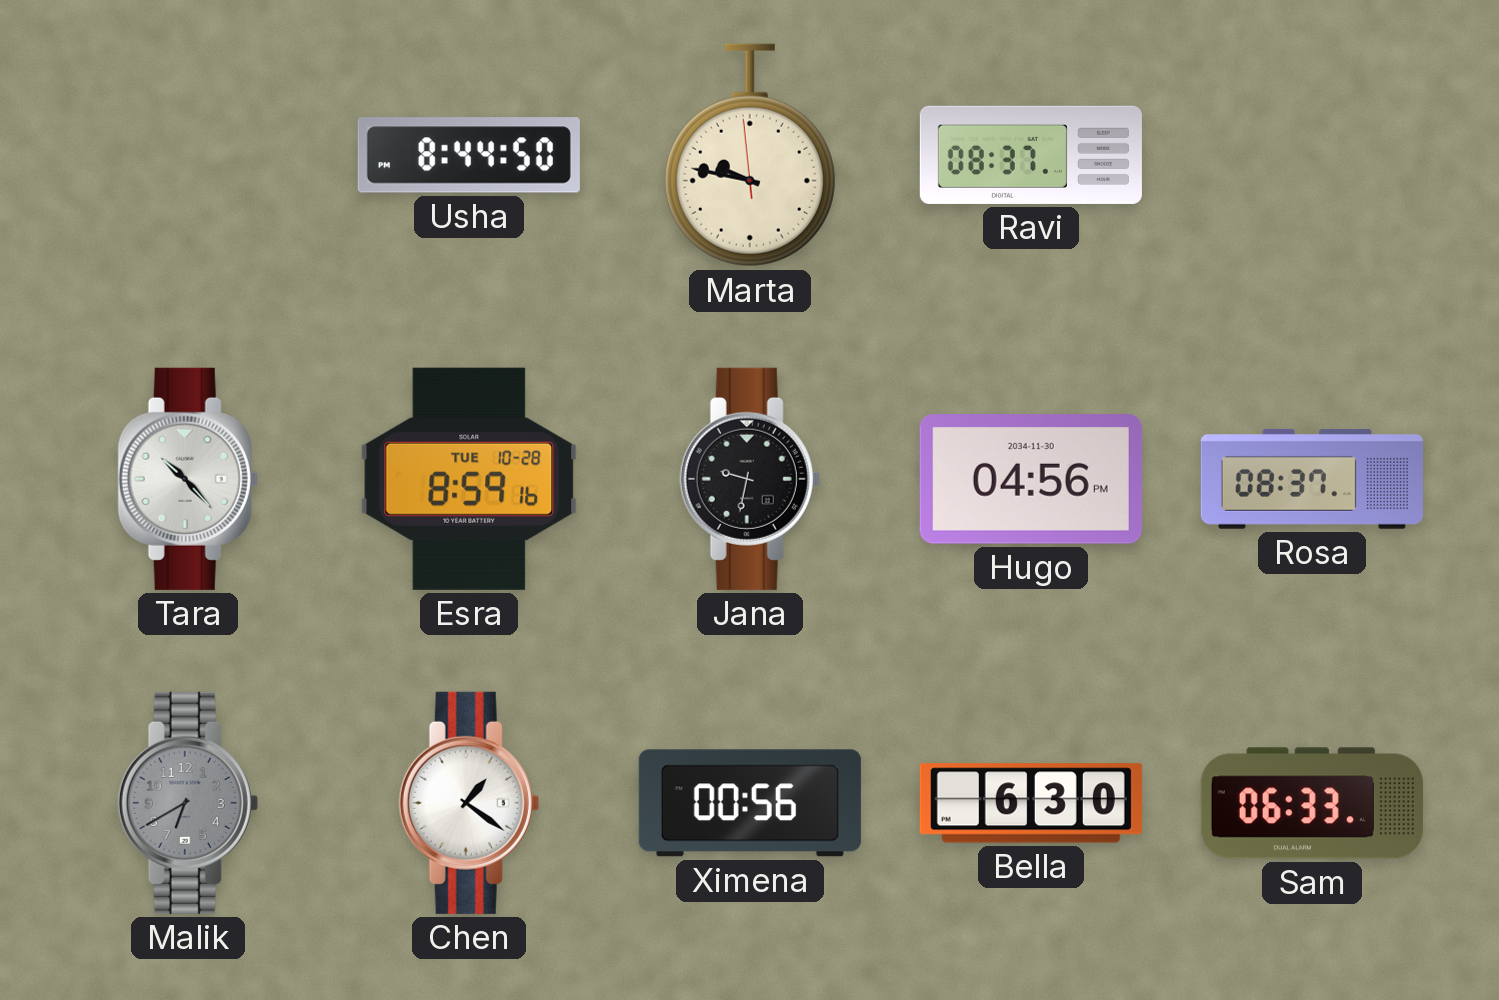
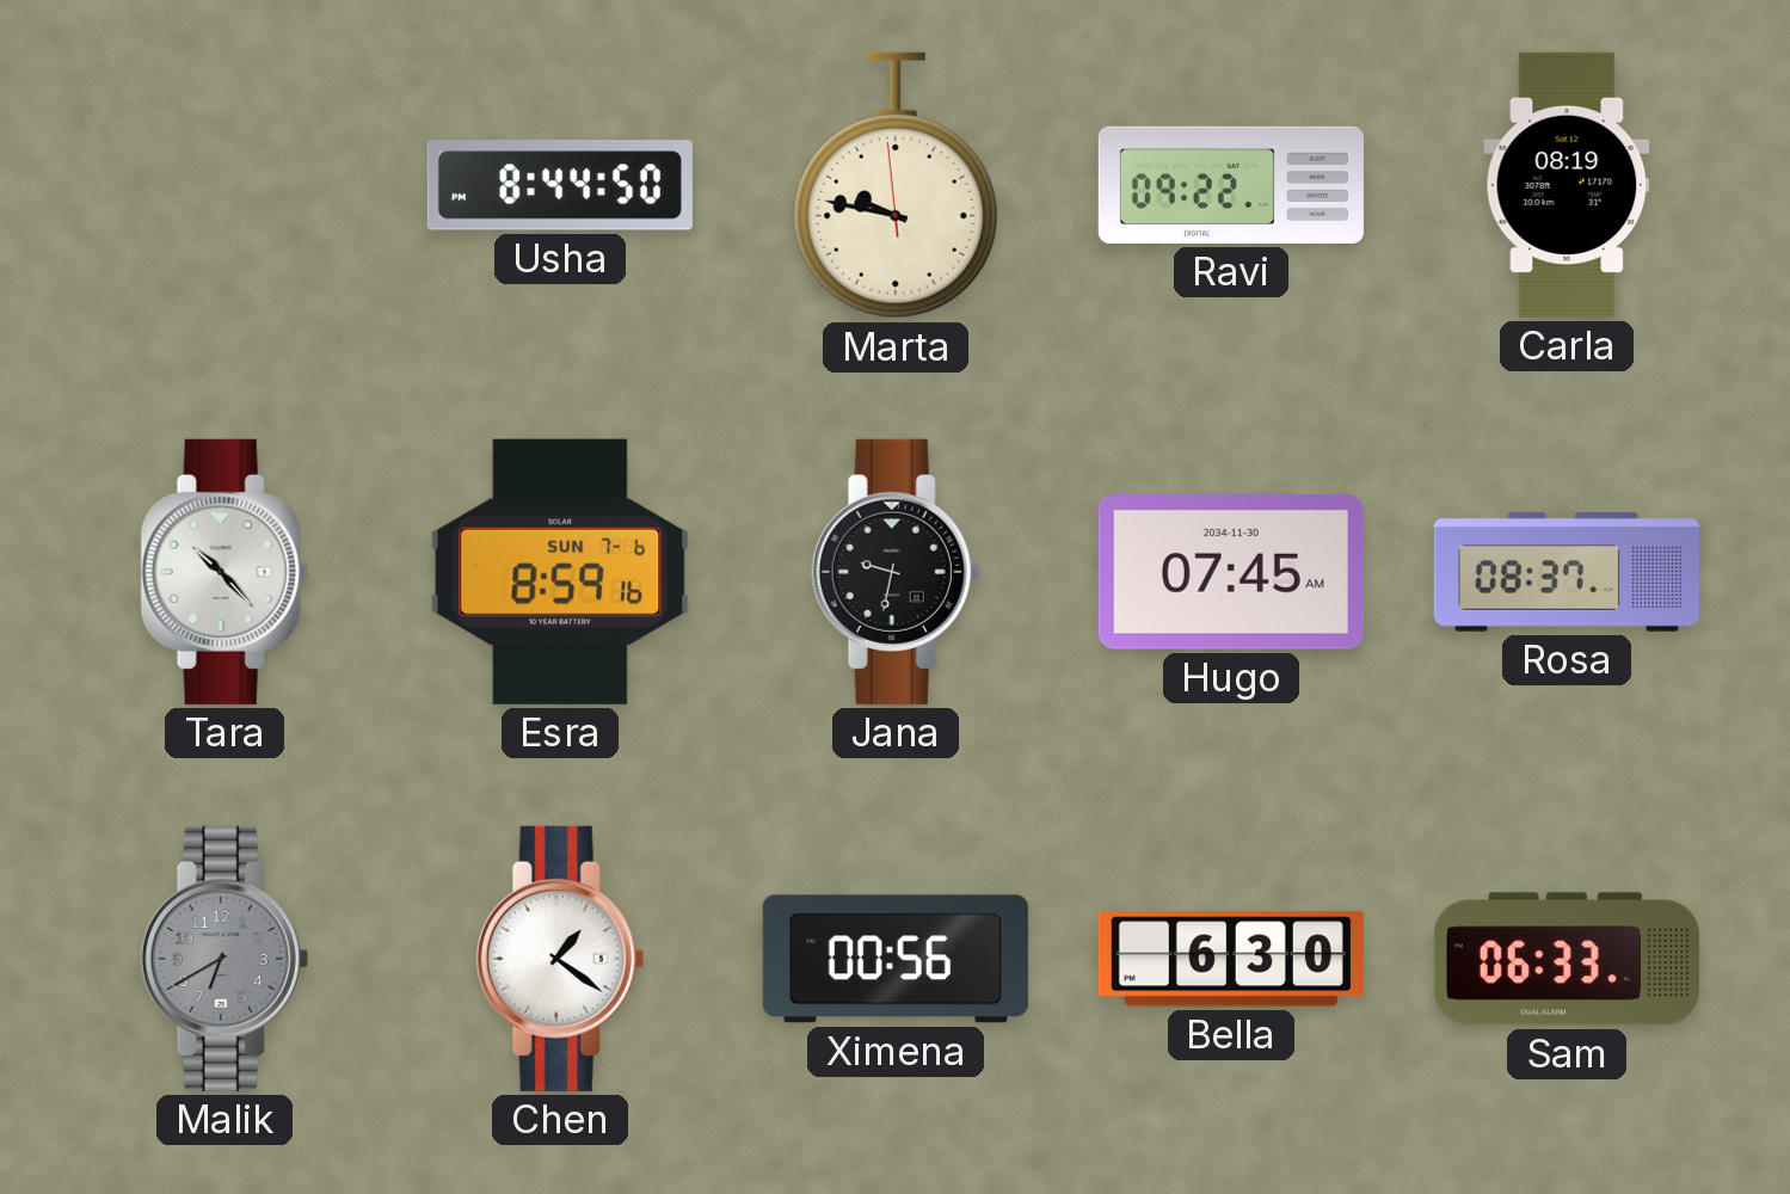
Ravi: 08:37 -> 09:22 (1231, 185)
Carla: none -> 08:19 (1567, 185)
Esra date: TUE 10-28 -> SUN 7-6 (560, 572)
Hugo: 04:56 -> 07:45 (1231, 573)
